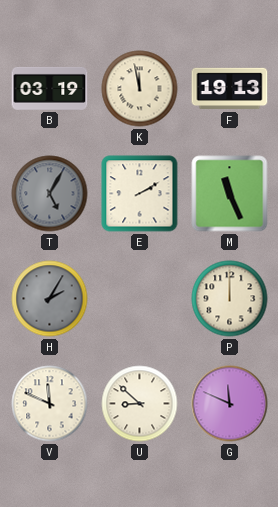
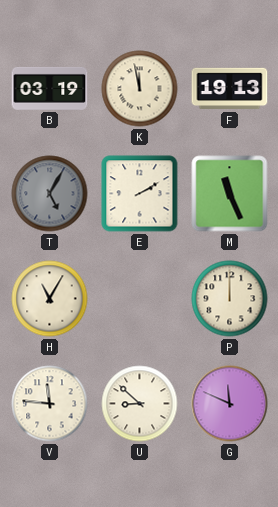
H: 2:05 -> 11:05 (50, 299)
H dial: grey -> cream (50, 299)
V: 11:49 -> 11:46 (50, 404)
